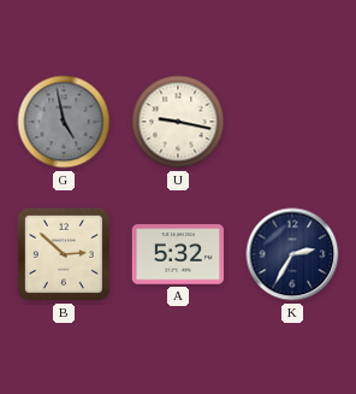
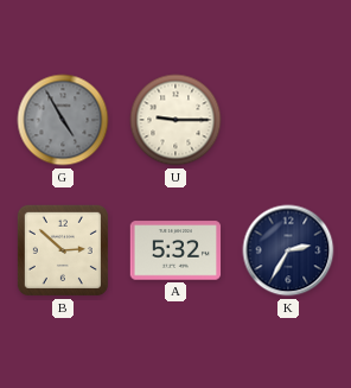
G: 4:58 -> 4:55 (63, 120)
U: 9:17 -> 9:15 (175, 120)
